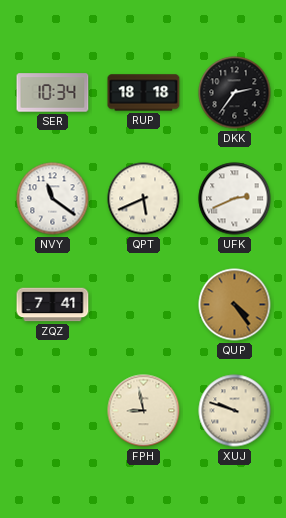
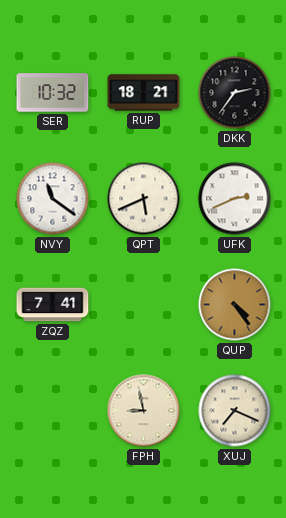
SER: 10:34 -> 10:32 (53, 93)
RUP: 18:18 -> 18:21 (144, 93)
XUJ: 9:48 -> 7:19 (235, 411)
